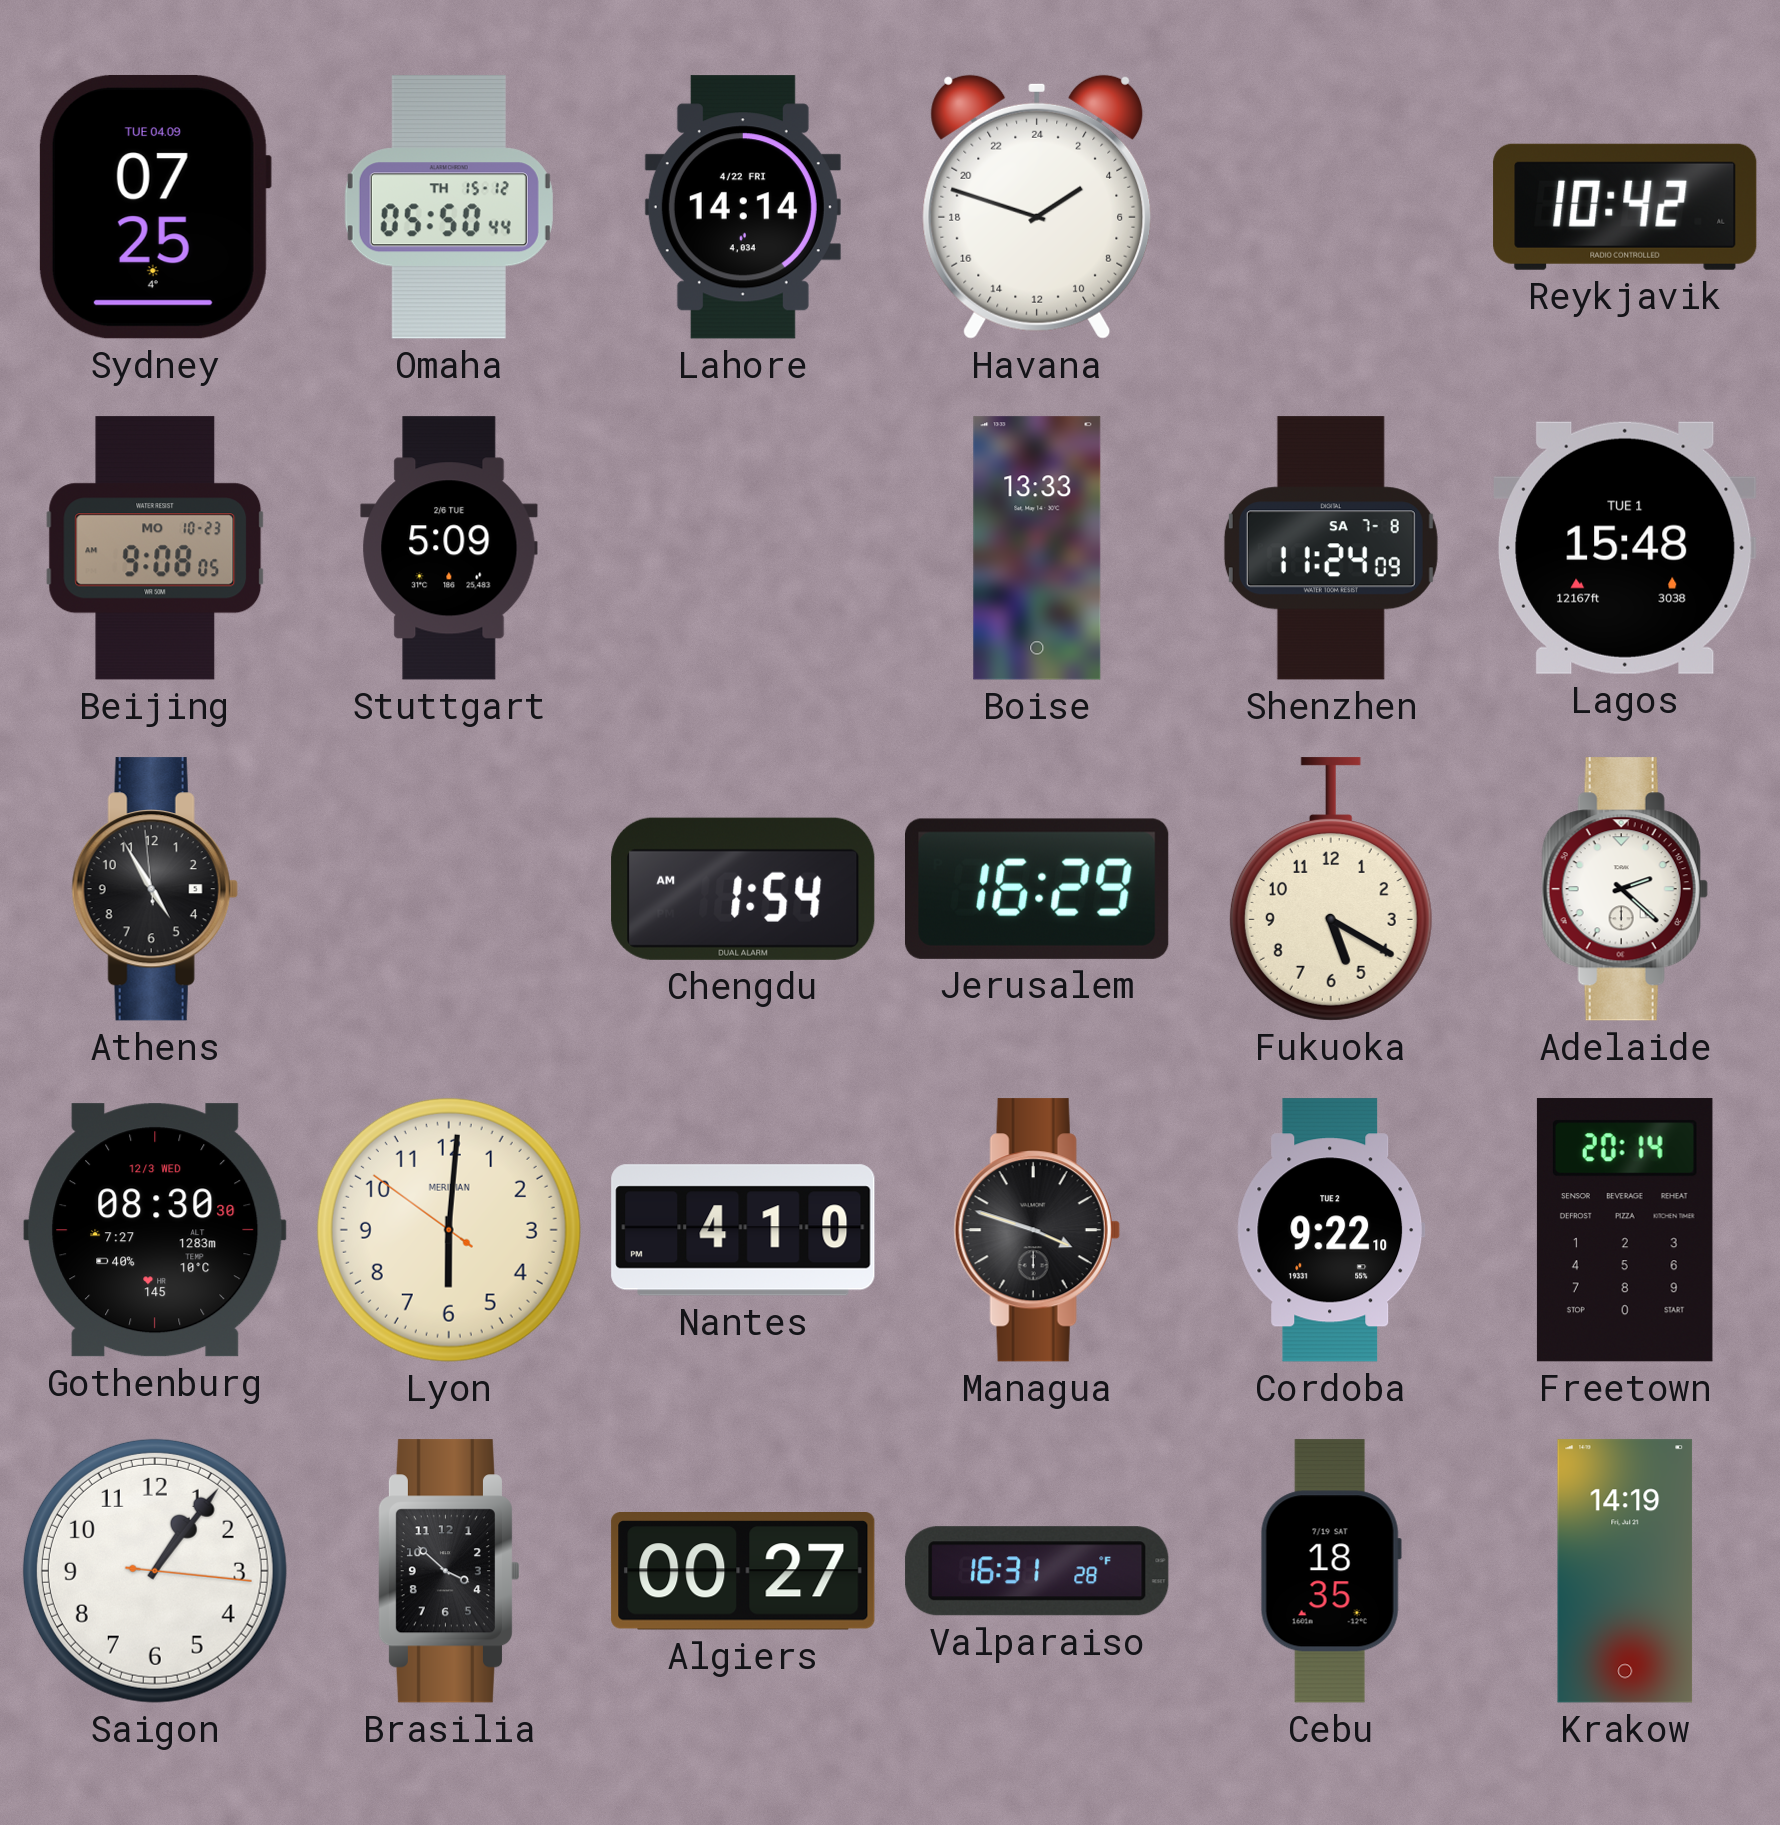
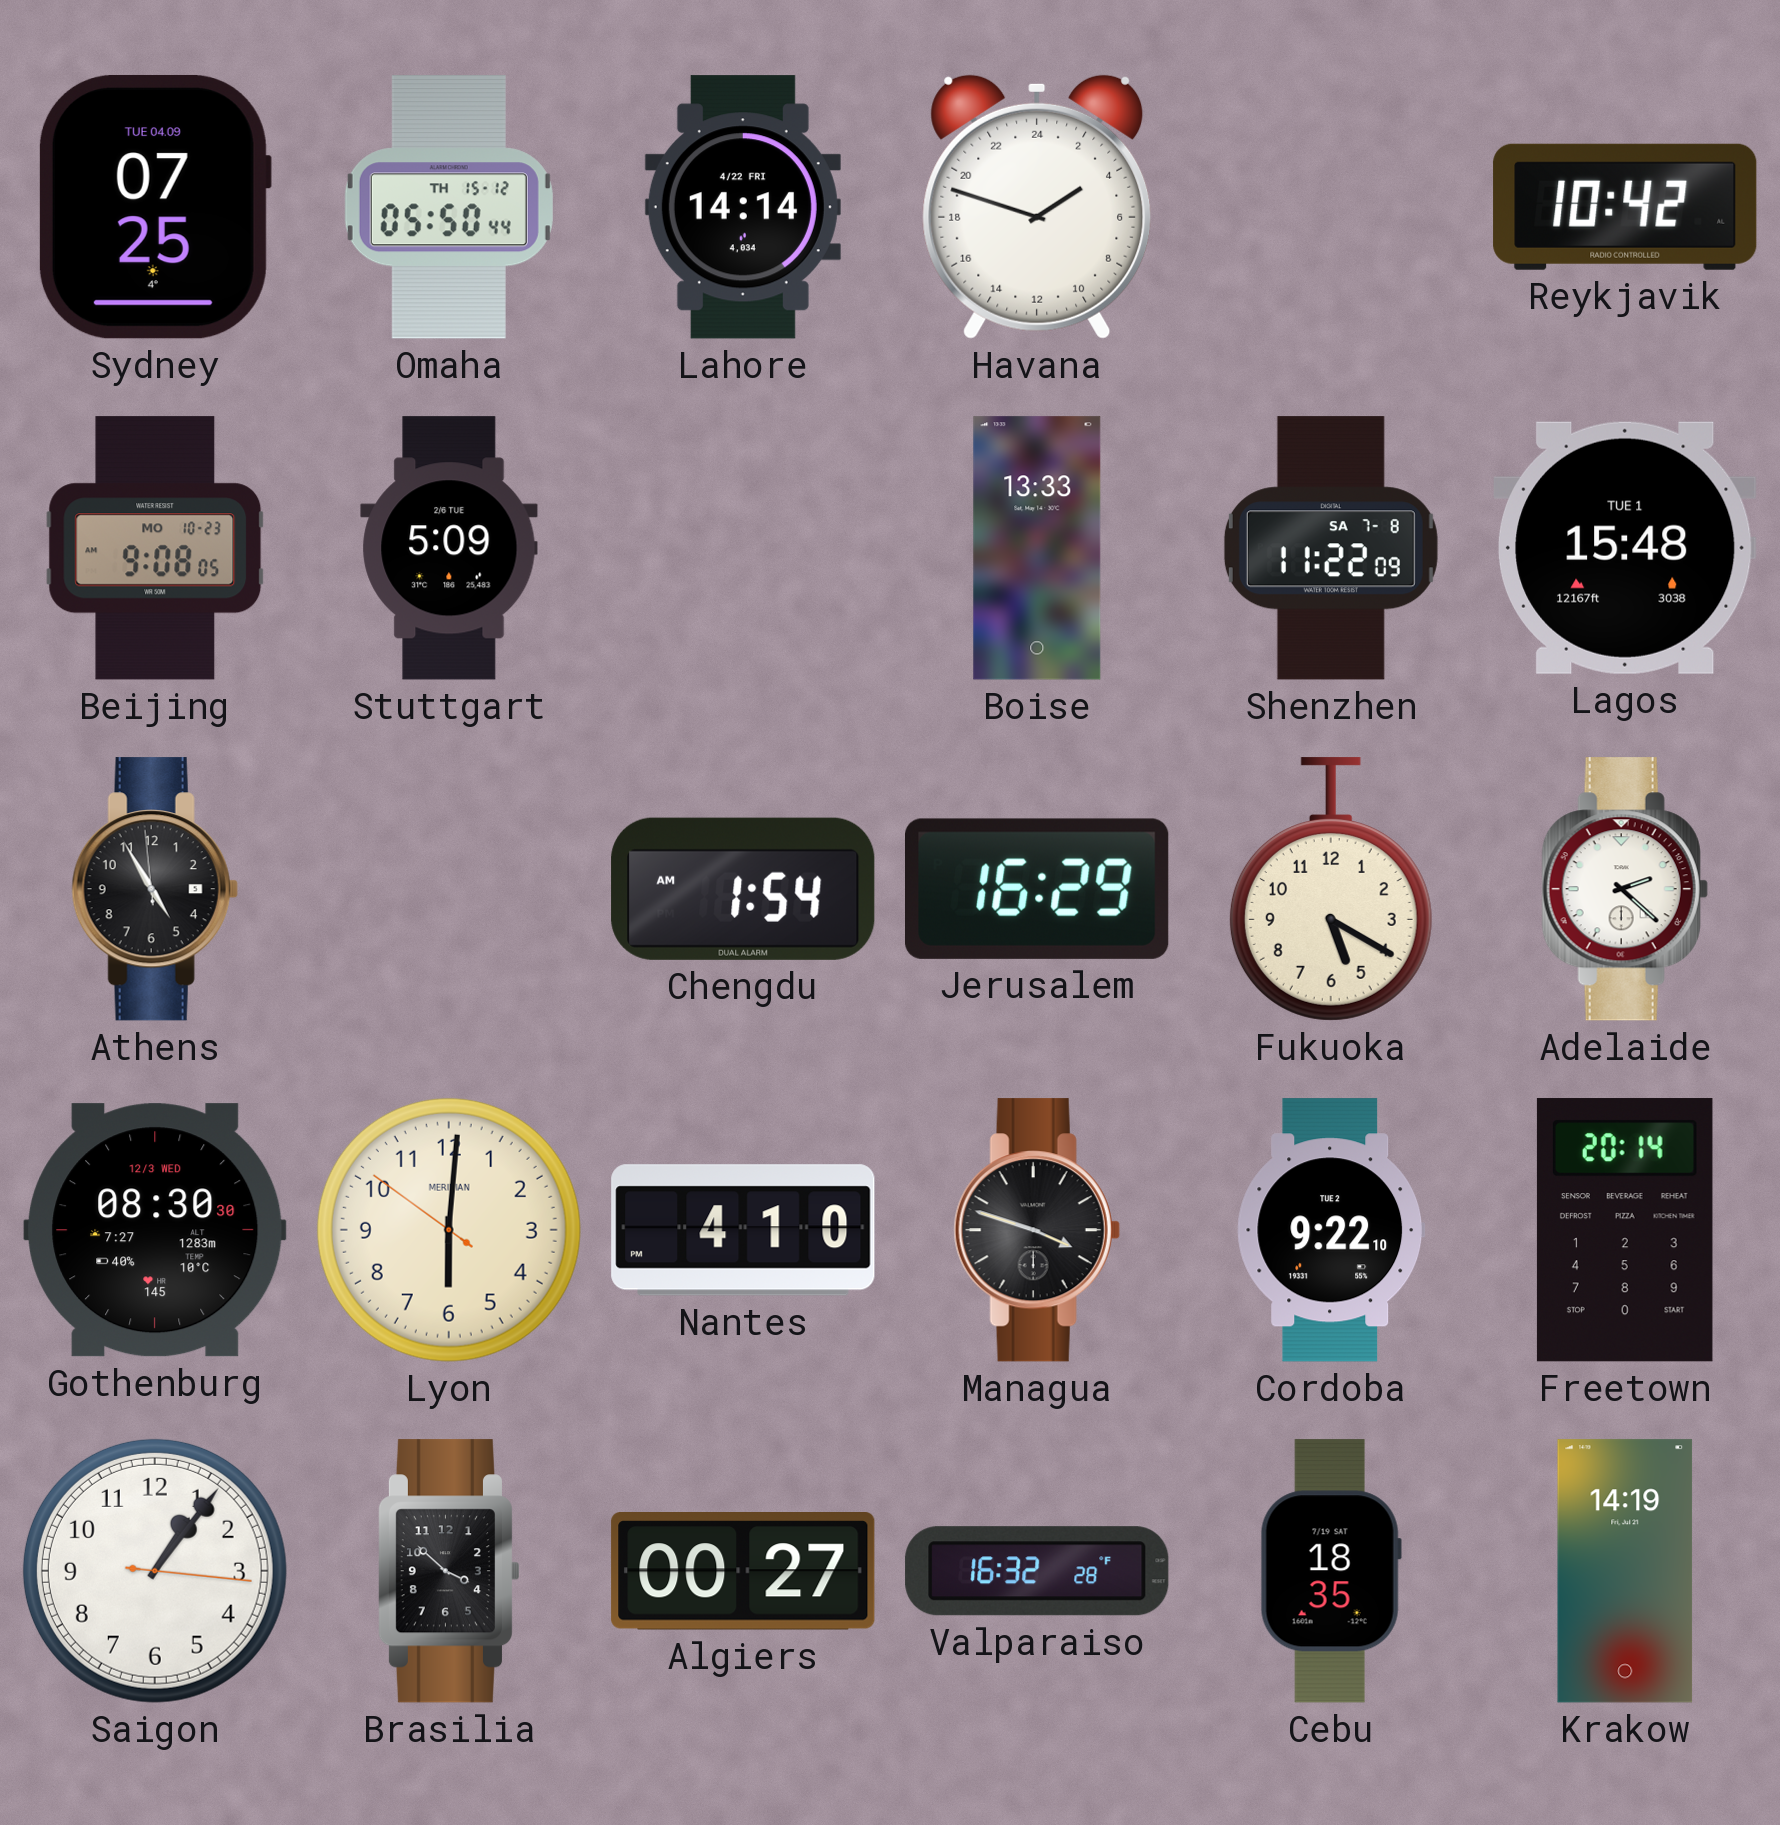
Shenzhen: 11:24 -> 11:22 (1331, 548)
Valparaiso: 16:31 -> 16:32 (1037, 1571)
